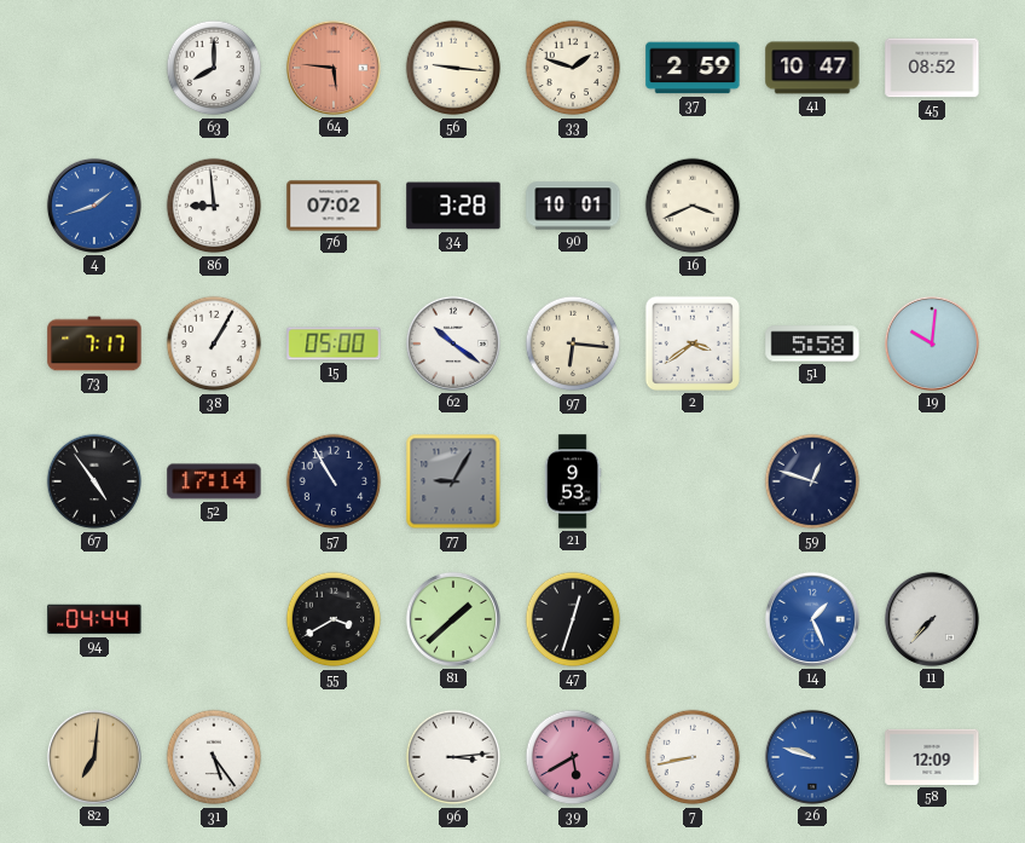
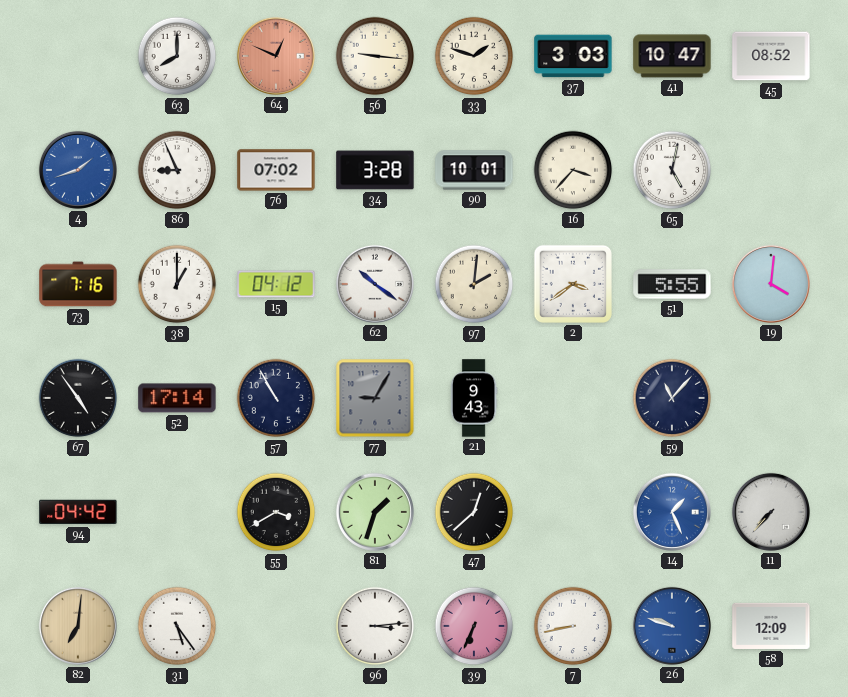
64: 5:46 -> 12:49 (276, 56)
37: 2:59 -> 3:03 (573, 56)
86: 8:59 -> 8:56 (177, 170)
16: 3:41 -> 3:37 (573, 170)
65: none -> 5:02 (672, 170)
73: 7:17 -> 7:16 (78, 284)
38: 1:05 -> 1:00 (177, 284)
15: 05:00 -> 04:12 (276, 284)
97: 6:16 -> 2:01 (474, 284)
51: 5:58 -> 5:55 (672, 284)
19: 10:01 -> 4:01 (771, 284)
21: 9:53 -> 9:43 (474, 398)
59: 12:48 -> 11:07 (672, 398)
94: 04:44 -> 04:42 (78, 512)
81: 1:38 -> 1:33 (375, 512)
47: 12:33 -> 12:38 (474, 512)
39: 5:40 -> 6:34 (474, 626)
